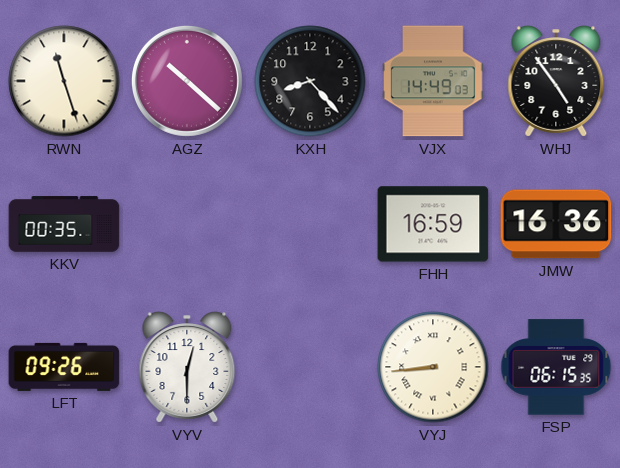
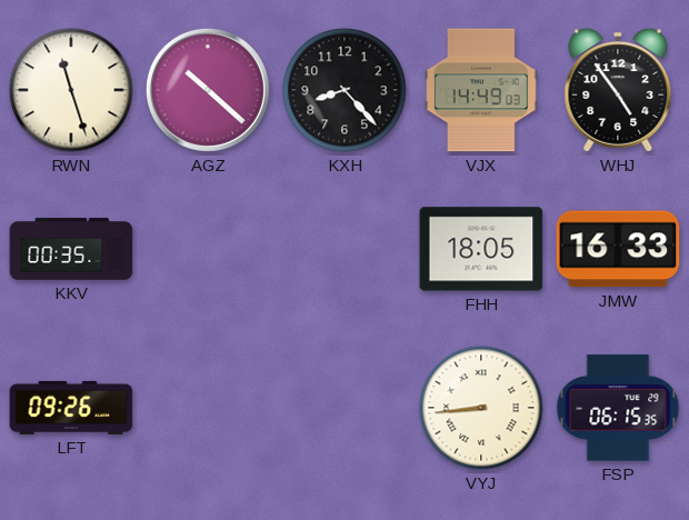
FHH: 16:59 -> 18:05 (481, 249)
JMW: 16:36 -> 16:33 (618, 249)
VYV: 12:30 -> none (187, 367)
